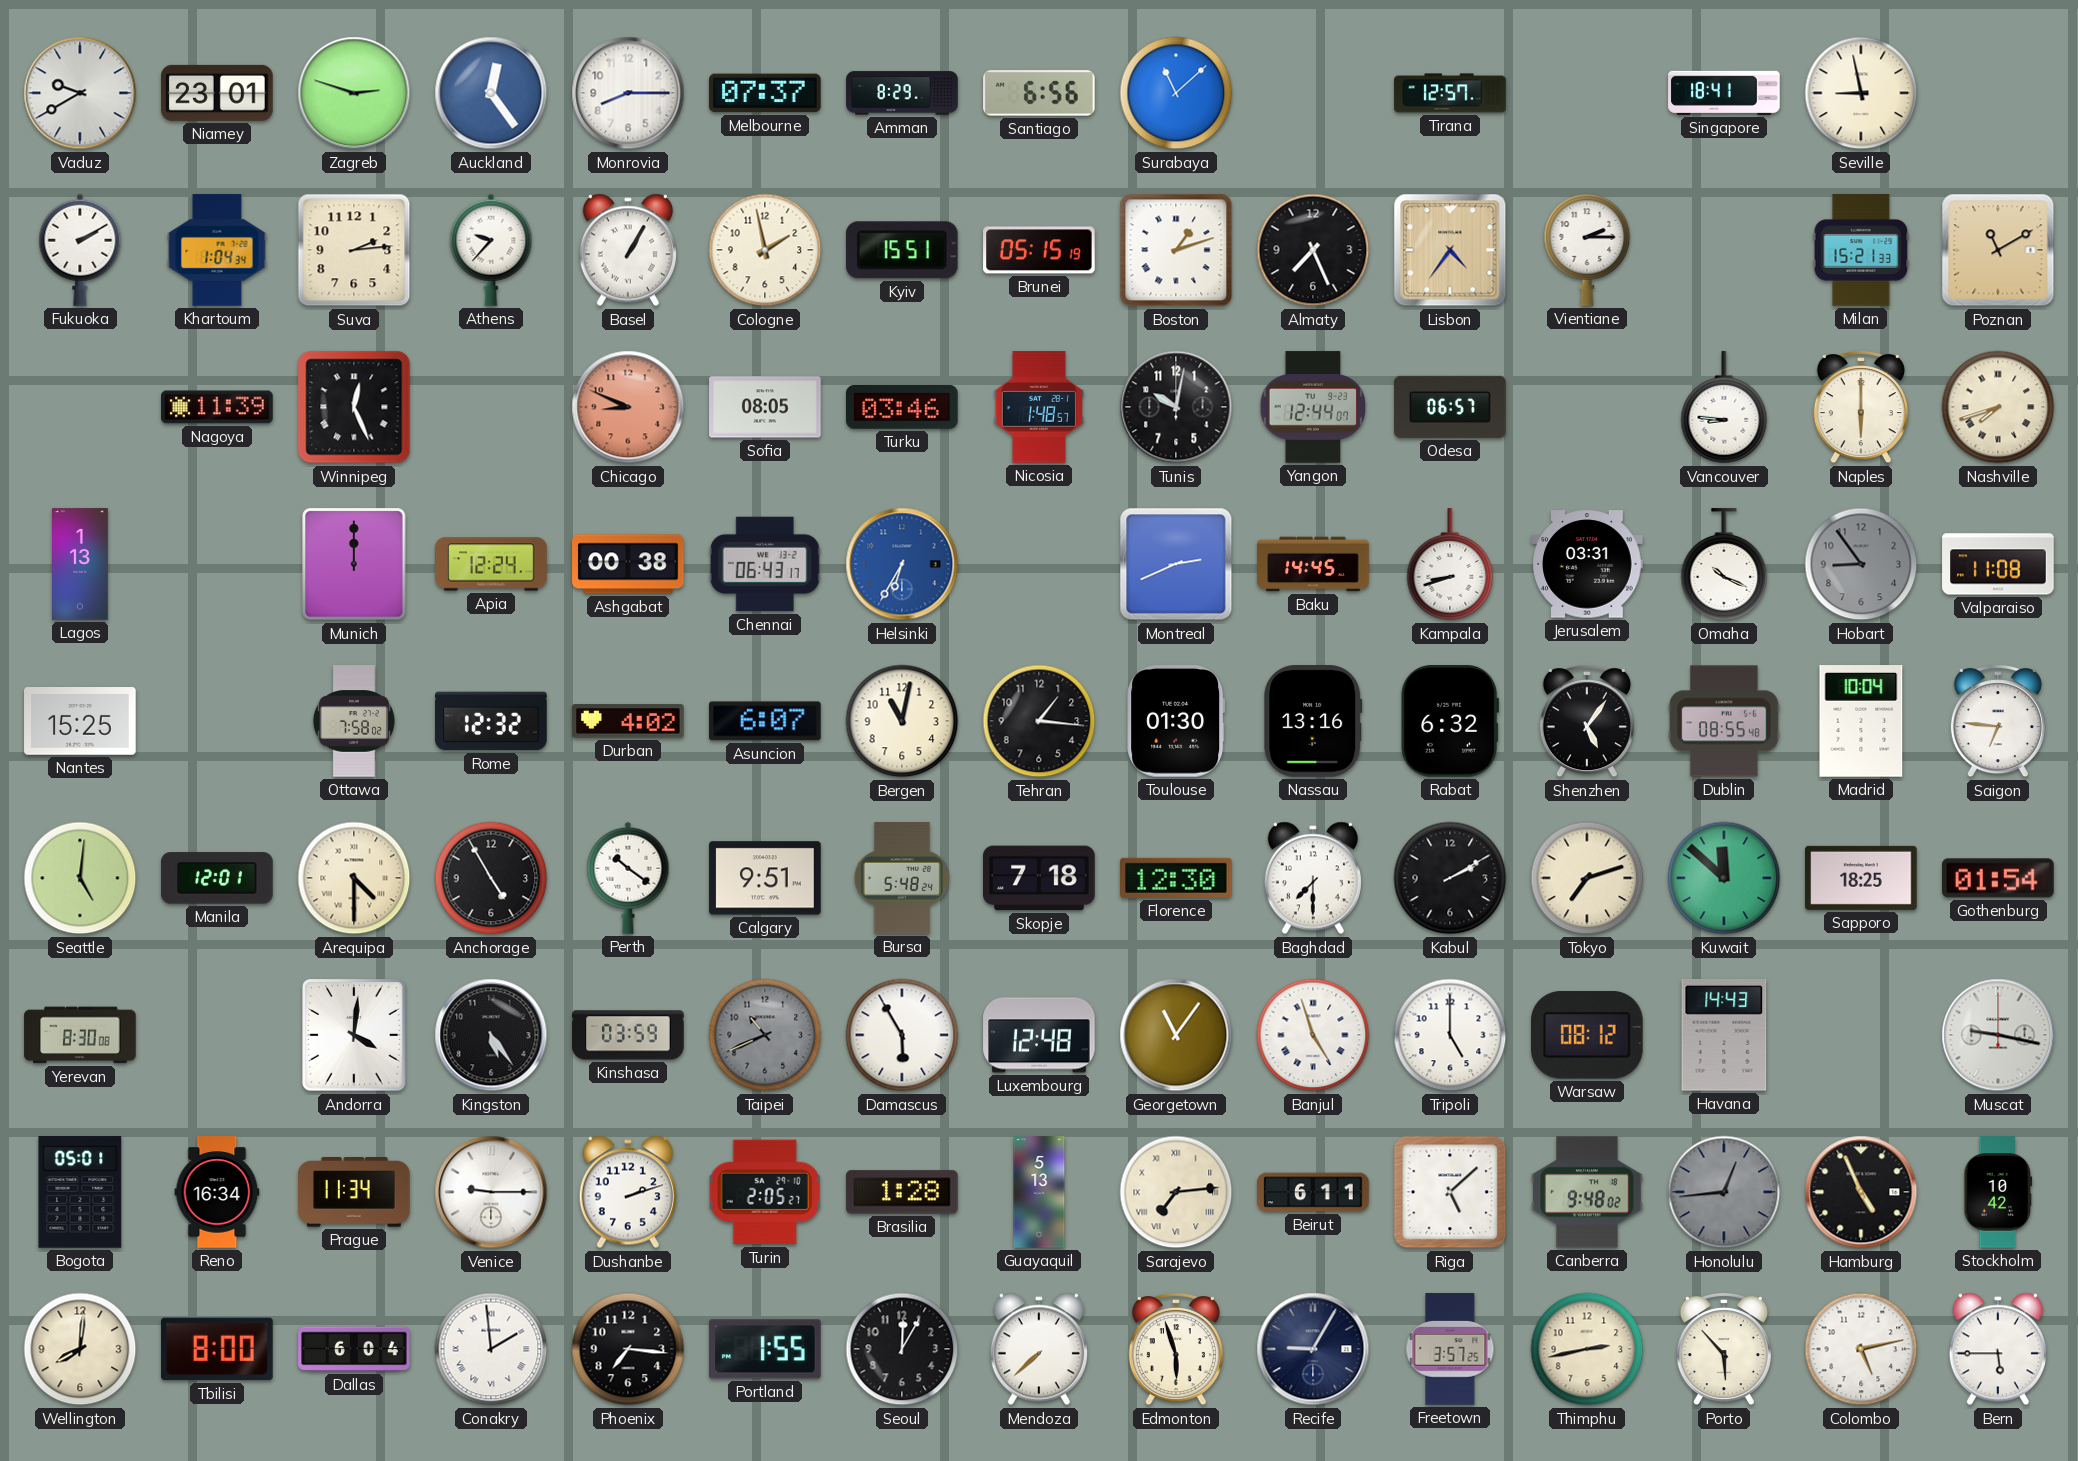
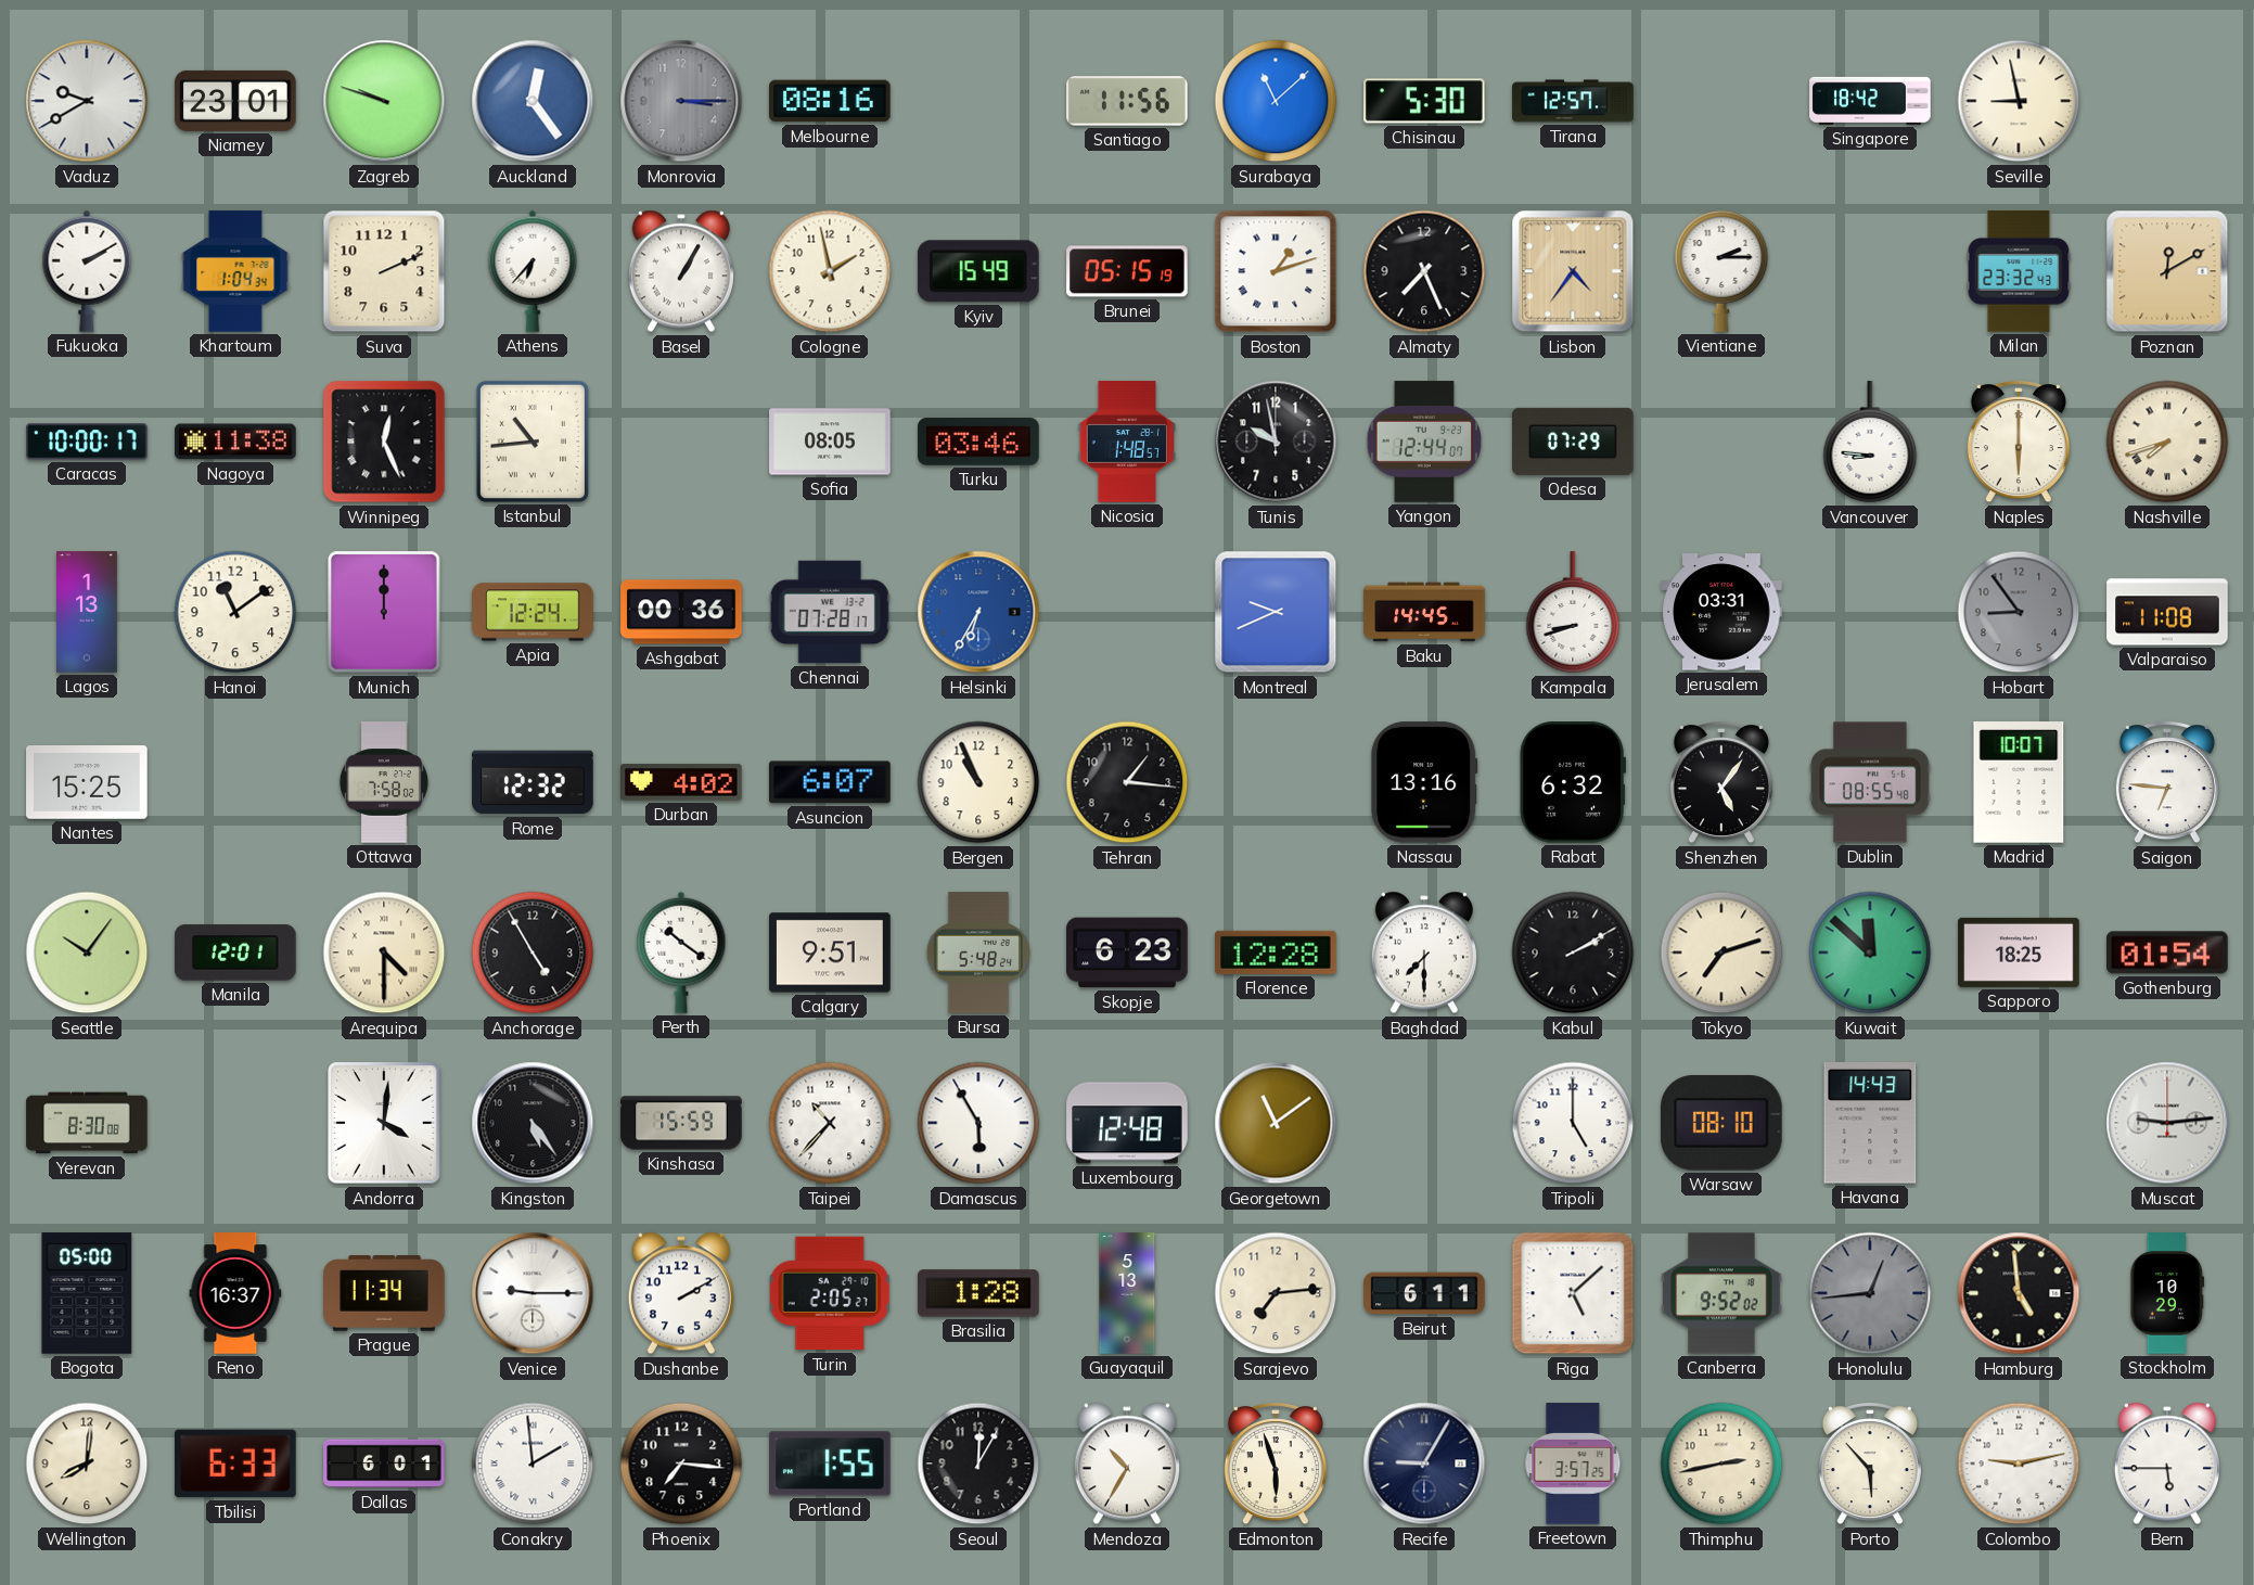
Zagreb: 2:48 -> 9:48 (384, 101)
Monrovia: 8:15 -> 3:15 (681, 101)
Monrovia dial: white -> grey (681, 101)
Melbourne: 07:37 -> 08:16 (831, 101)
Amman: 8:29 -> none (902, 93)
Santiago: 6:56 -> 11:56 (1127, 101)
Chisinau: none -> 5:30 (1425, 101)
Singapore: 18:41 -> 18:42 (1870, 101)
Suva: 2:14 -> 2:11 (384, 271)
Athens: 9:37 -> 6:37 (533, 271)
Kyiv: 15:51 -> 15:49 (978, 271)
Milan: 15:21 -> 23:32 (2019, 271)
Poznan: 11:10 -> 12:10 (2167, 271)
Caracas: none -> 10:00 (87, 442)
Nagoya: 11:39 -> 11:38 (235, 442)
Istanbul: none -> 10:44 (533, 442)
Chicago: 8:49 -> none (628, 407)
Tunis: 10:02 -> 9:58 (1276, 442)
Odesa: 06:57 -> 07:29 (1573, 442)
Hanoi: none -> 11:09 (235, 612)
Ashgabat: 00:38 -> 00:36 (681, 612)
Chennai: 06:43 -> 07:28 (830, 612)
Montreal: 2:41 -> 9:41 (1276, 612)
Omaha: 10:19 -> none (1724, 565)
Bergen: 11:02 -> 10:56 (978, 782)
Toulouse: 01:30 -> none (1176, 721)
Madrid: 10:04 -> 10:07 (2019, 782)
Seattle: 5:01 -> 10:06 (87, 953)
Skopje: 7:18 -> 6:23 (1127, 953)
Florence: 12:30 -> 12:28 (1276, 953)
Kinshasa: 03:59 -> 15:59 (681, 1123)
Taipei: 10:41 -> 10:37 (830, 1123)
Taipei dial: grey -> white (830, 1123)
Georgetown: 11:06 -> 11:09 (1276, 1123)
Banjul: 4:57 -> none (1313, 1035)
Warsaw: 08:12 -> 08:10 (1722, 1123)
Muscat: 9:17 -> 9:14 (2167, 1123)
Bogota: 05:01 -> 05:00 (87, 1293)
Reno: 16:34 -> 16:37 (235, 1293)
Dushanbe: 2:12 -> 2:10 (681, 1293)
Sarajevo numerals: Roman -> Arabic (1276, 1293)
Canberra: 9:48 -> 9:52 (1721, 1293)
Hamburg: 4:56 -> 4:59 (2019, 1293)
Stockholm: 10:42 -> 10:29 (2167, 1293)
Tbilisi: 8:00 -> 6:33 (235, 1463)
Dallas: 6:04 -> 6:01 (384, 1463)
Mendoza: 7:38 -> 10:35 (1127, 1463)
Colombo: 5:13 -> 9:13 (2019, 1463)
